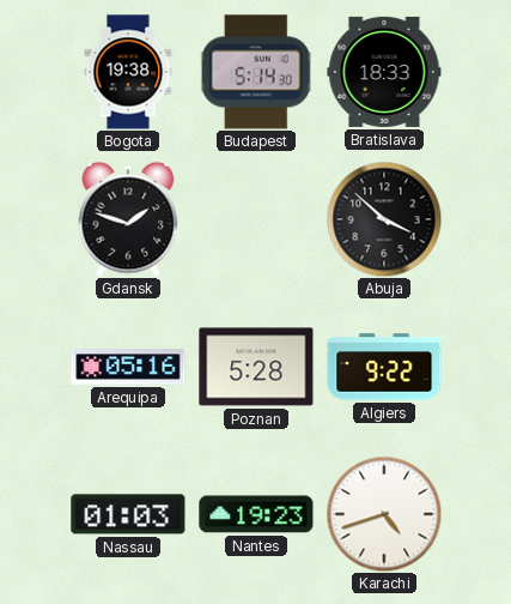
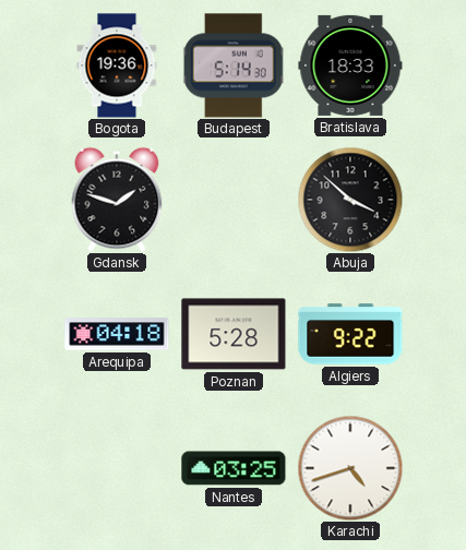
Bogota: 19:38 -> 19:36 (117, 65)
Arequipa: 05:16 -> 04:18 (117, 334)
Nassau: 01:03 -> none (128, 514)
Nantes: 19:23 -> 03:25 (234, 468)
